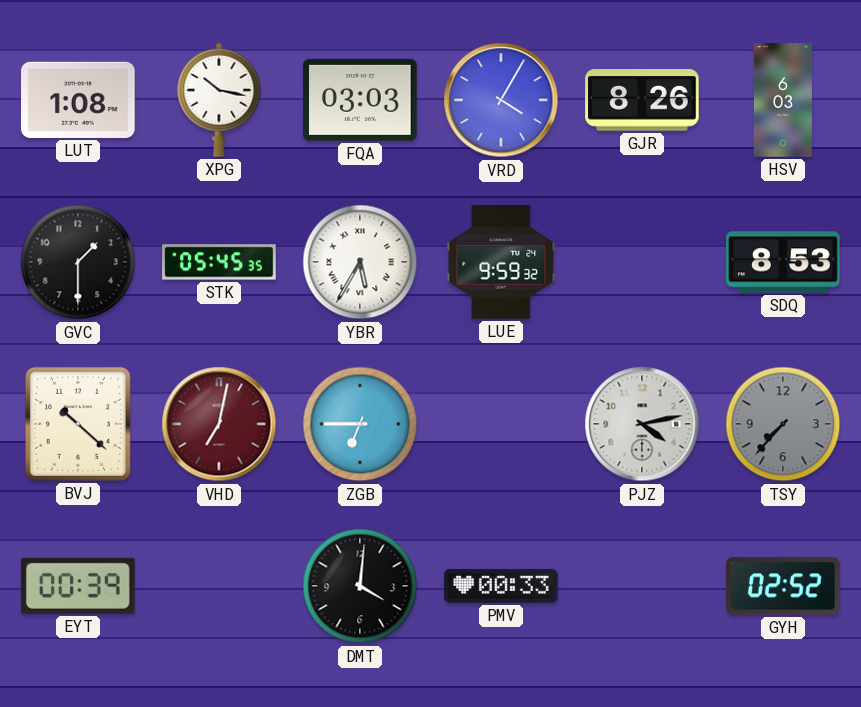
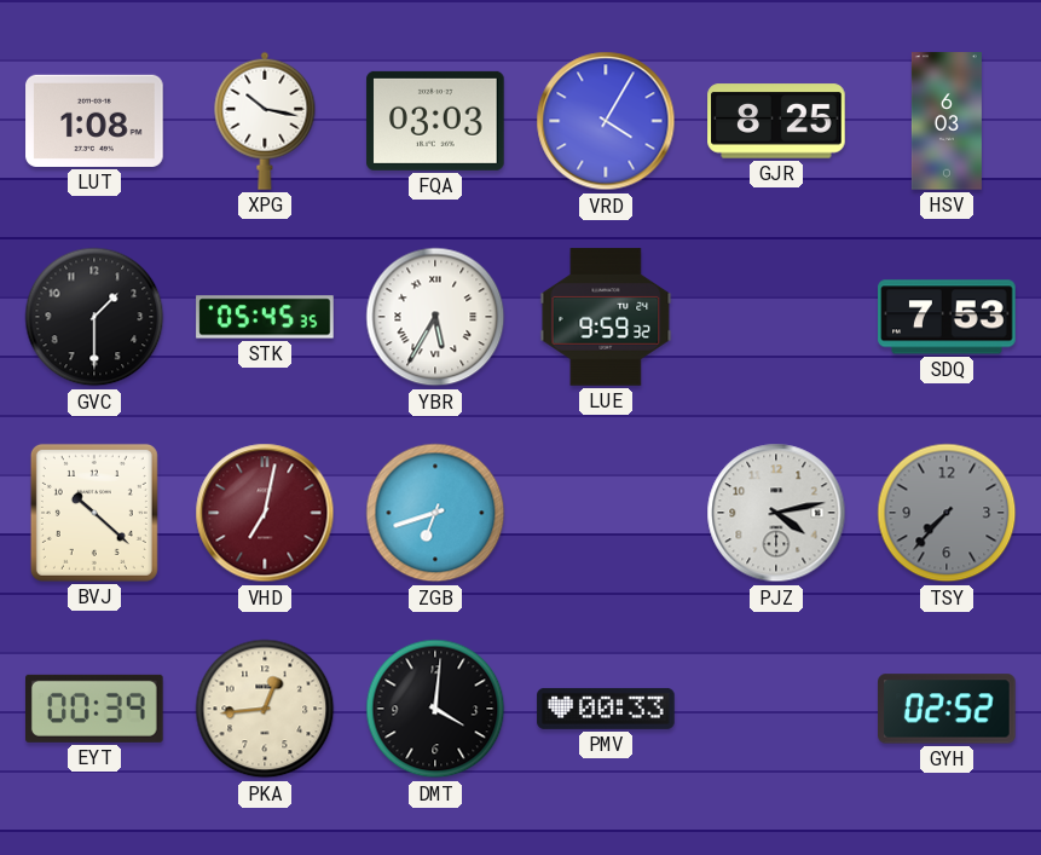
GJR: 8:26 -> 8:25 (776, 121)
SDQ: 8:53 -> 7:53 (947, 317)
ZGB: 6:45 -> 6:42 (435, 513)
PKA: none -> 12:44 (265, 709)
